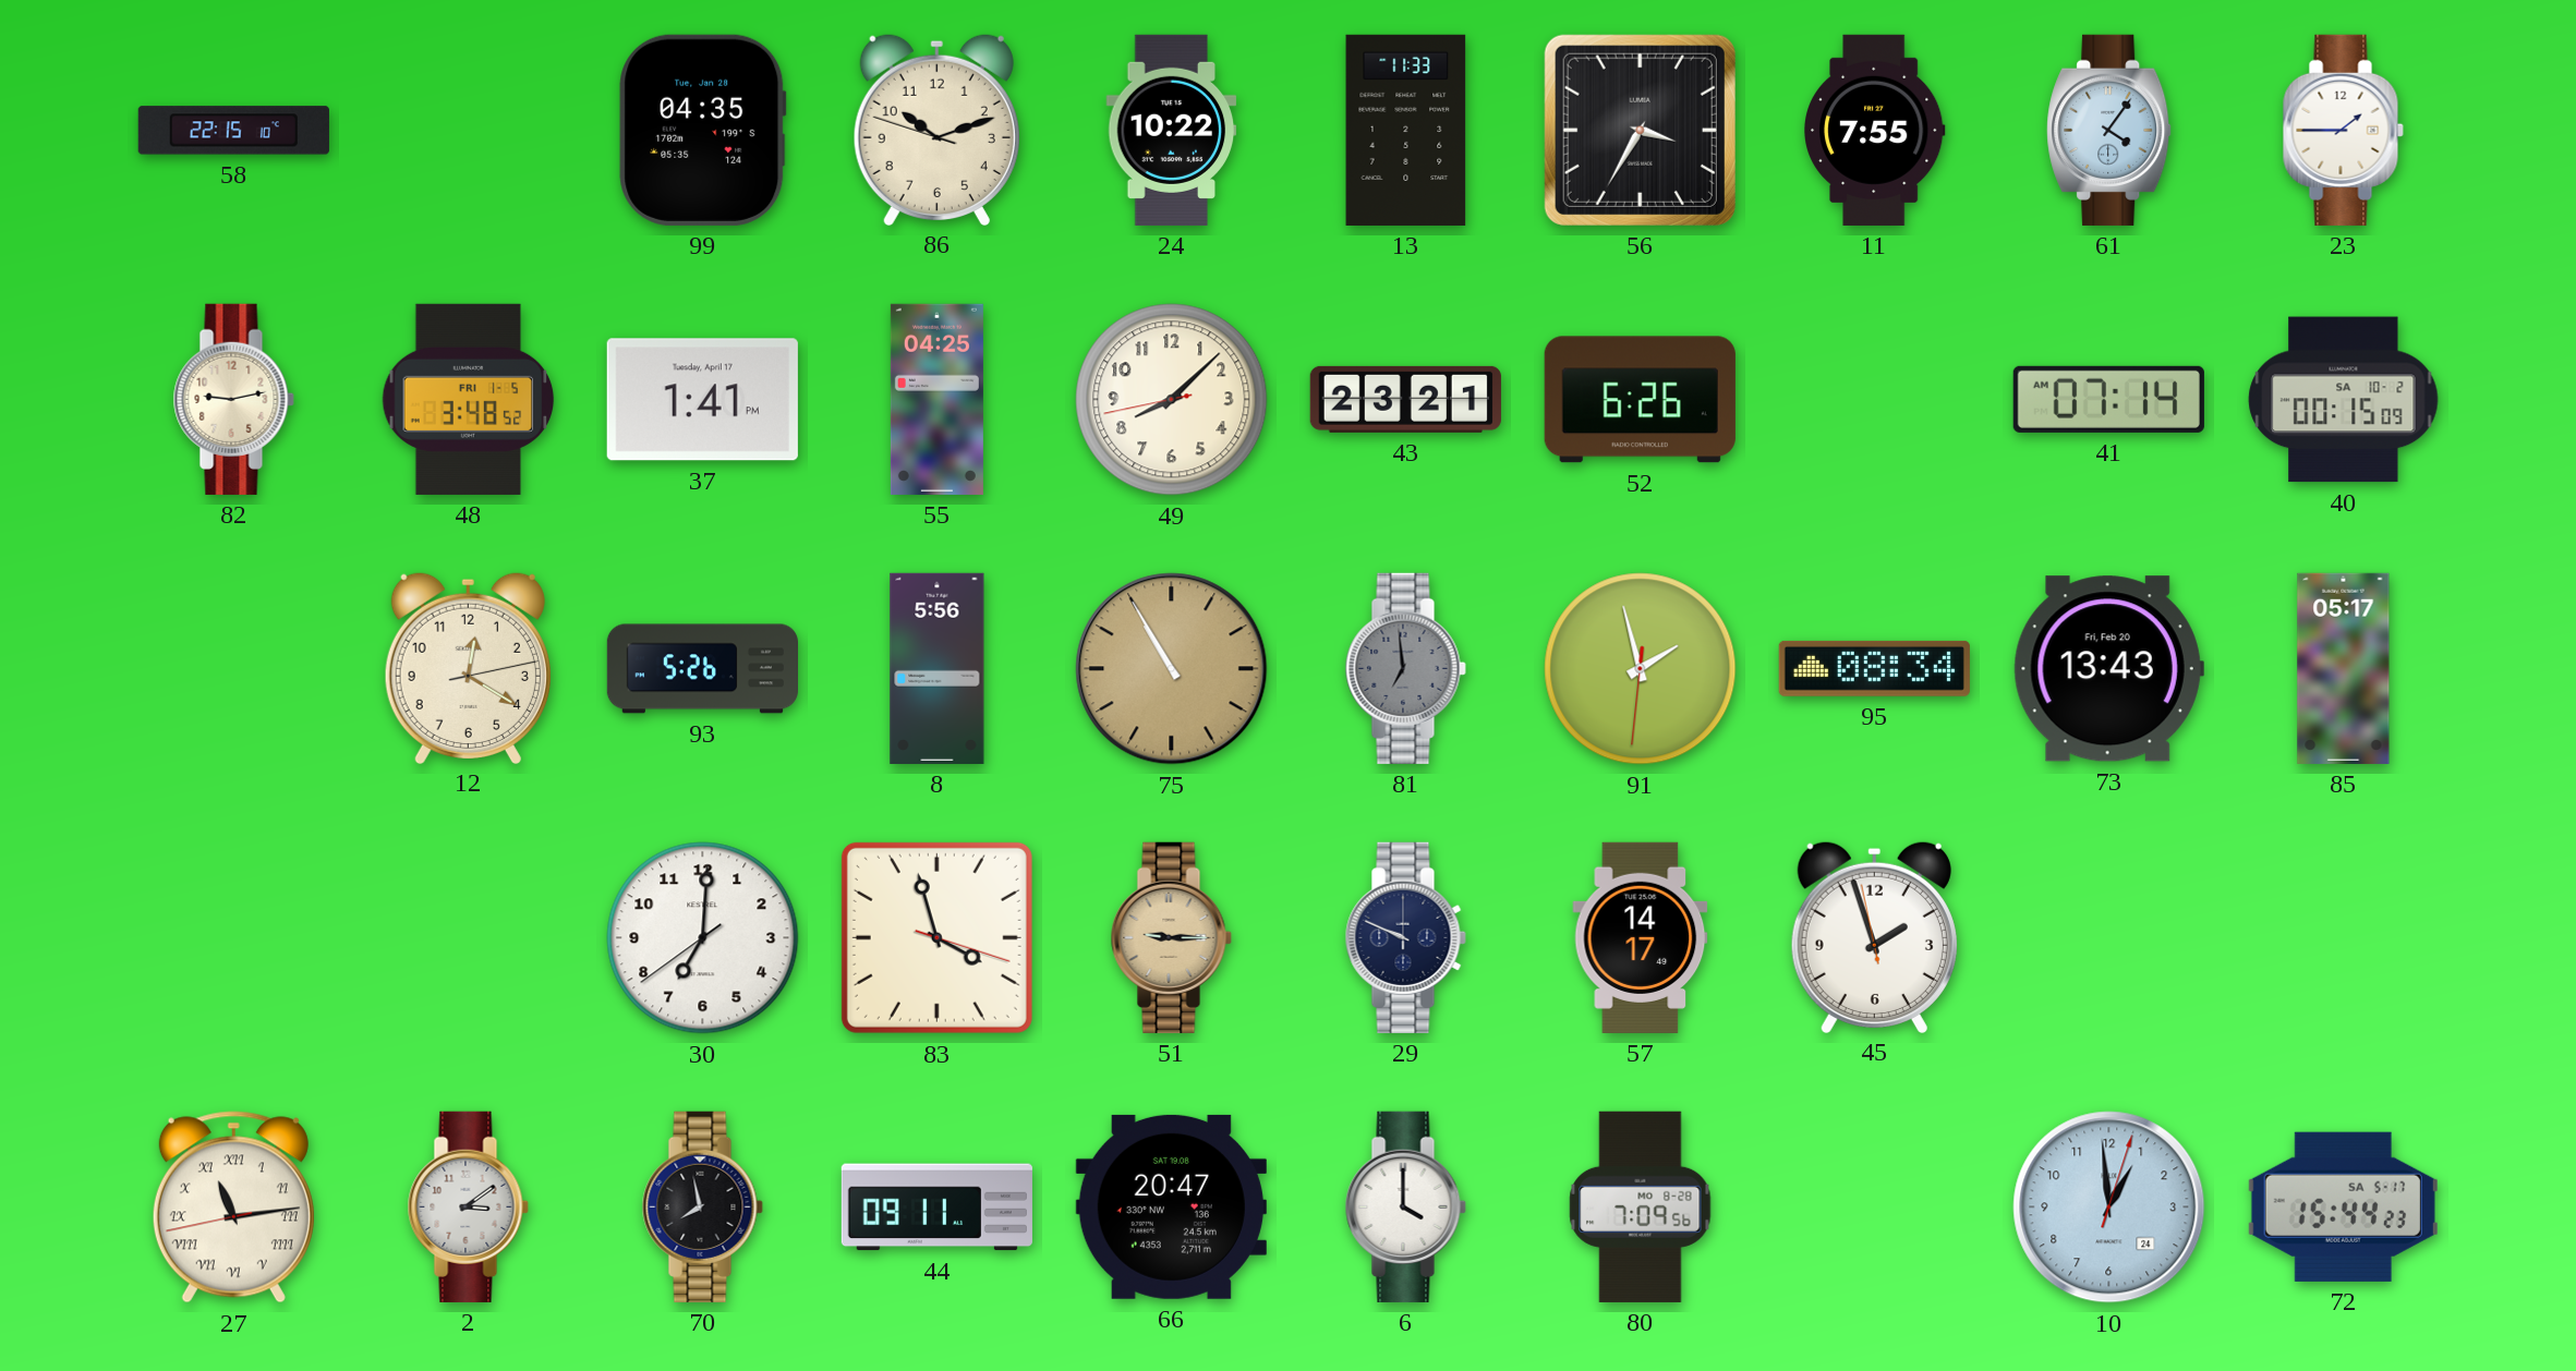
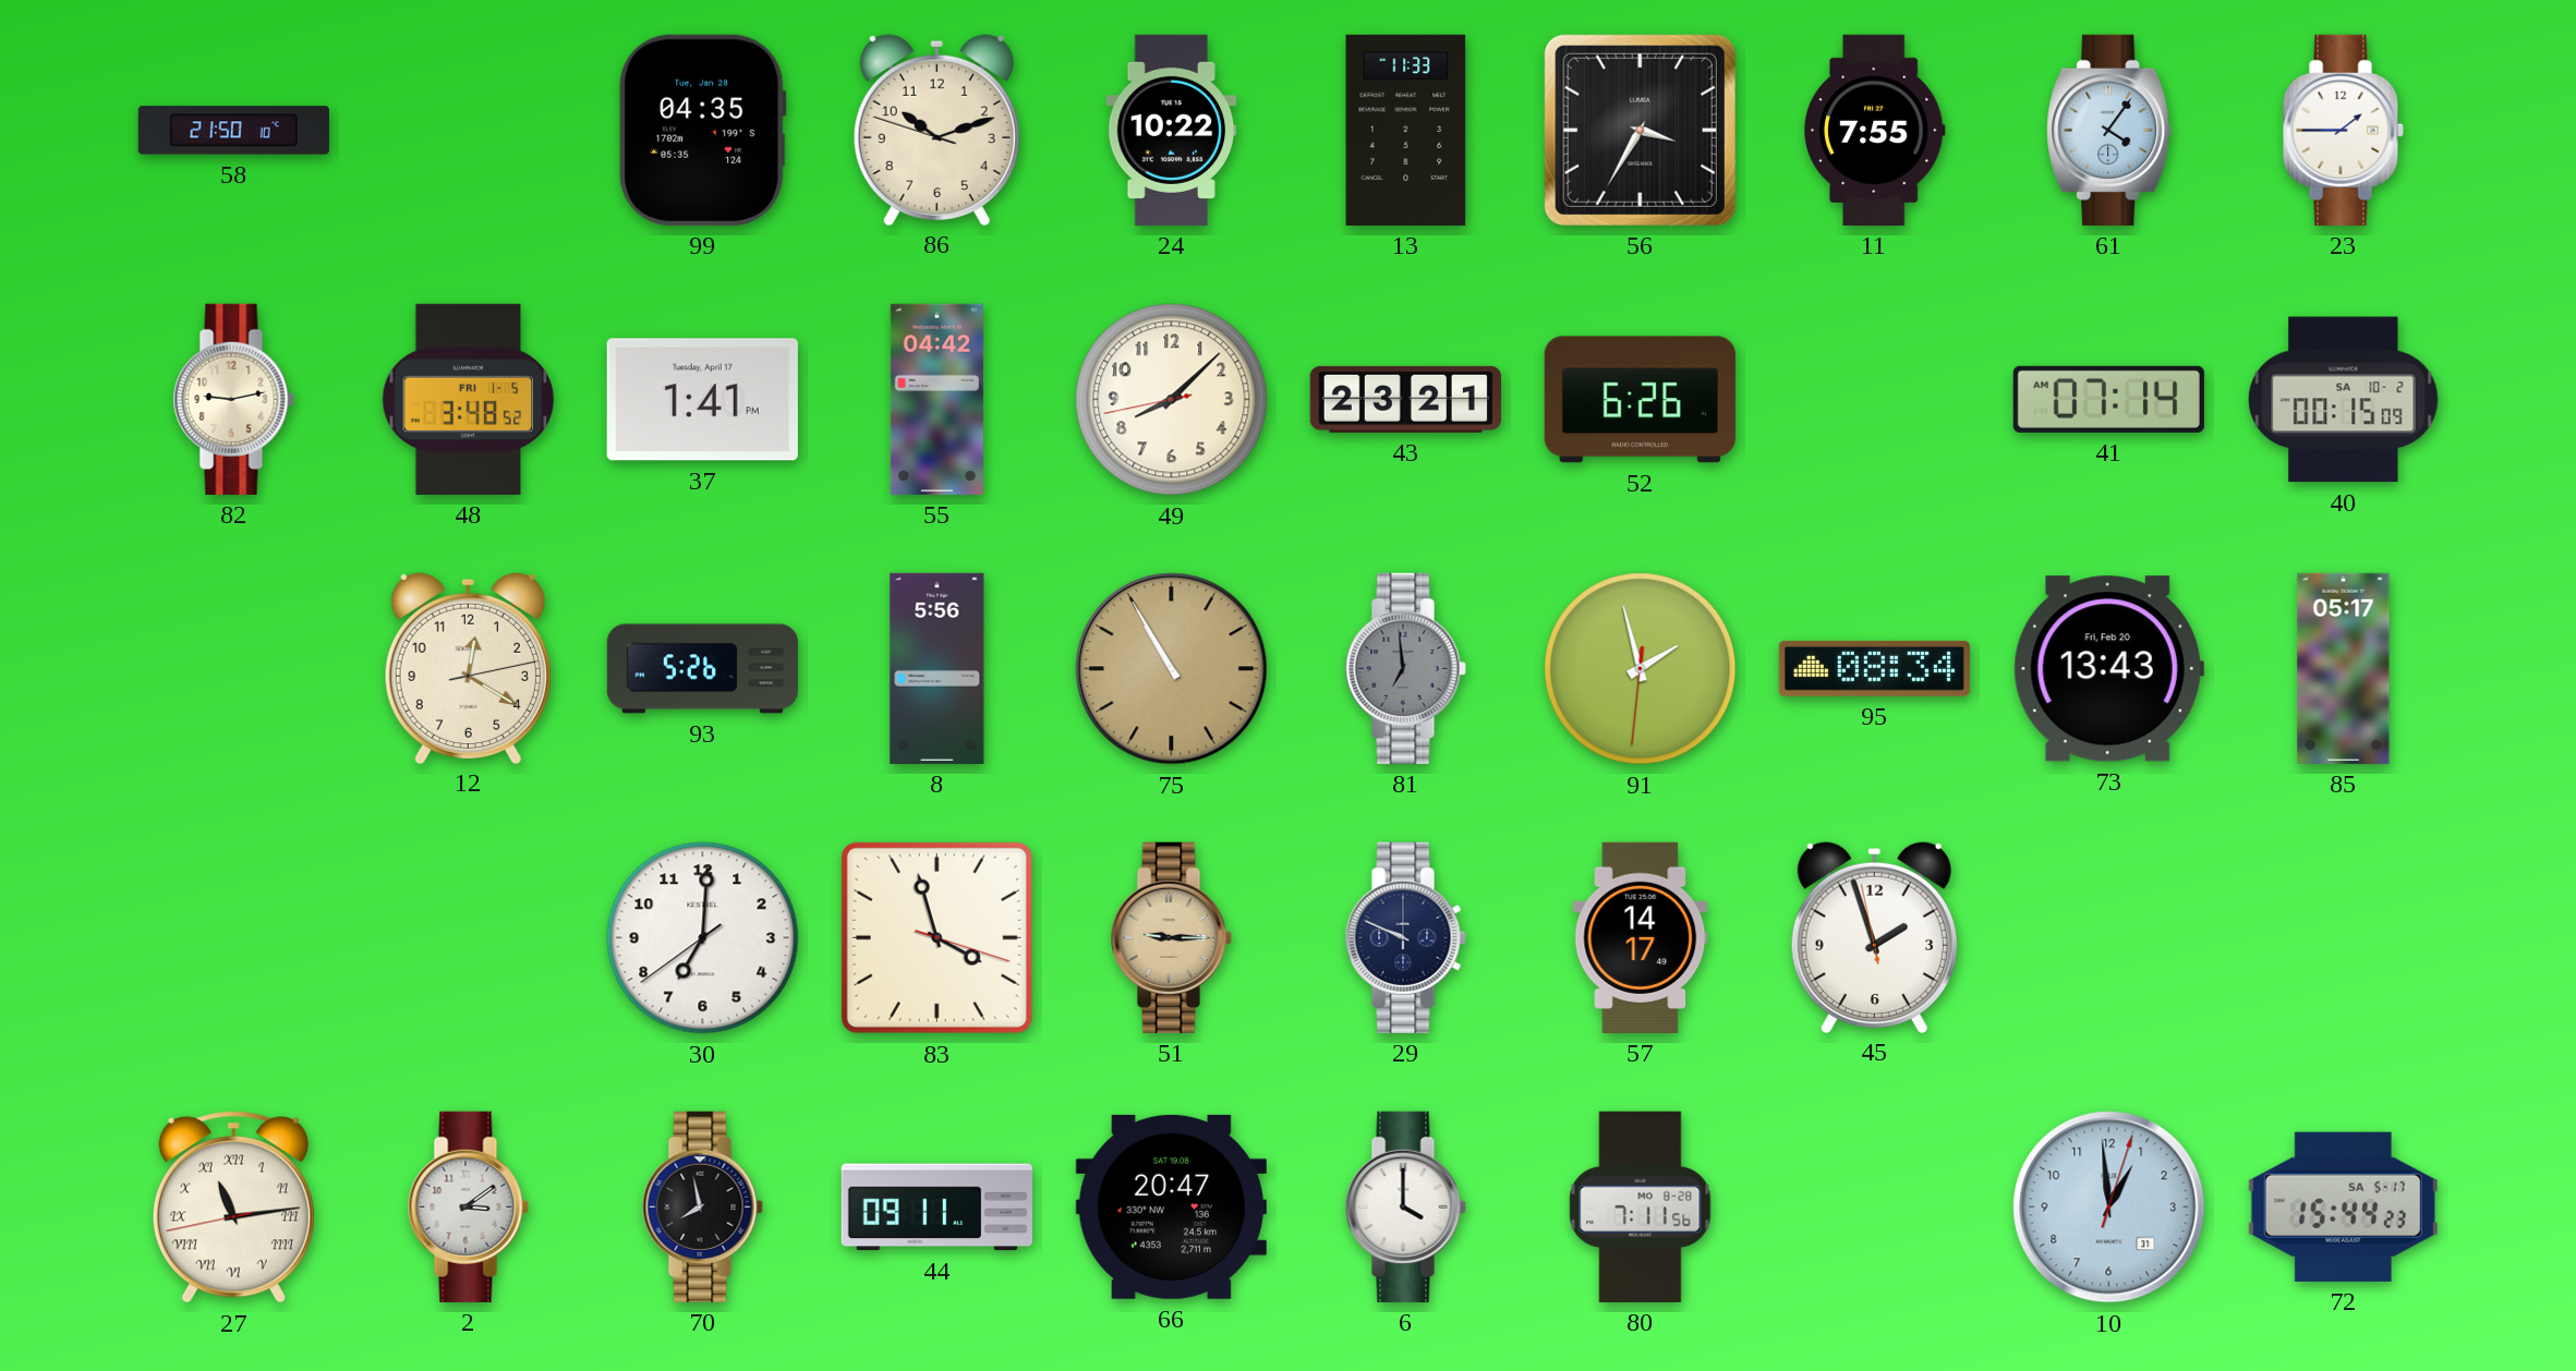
58: 22:15 -> 21:50 (233, 131)
55: 04:25 -> 04:42 (936, 399)
80: 7:09 -> 7:11 (1641, 1206)
10 date: 24 -> 31 (2109, 1208)
